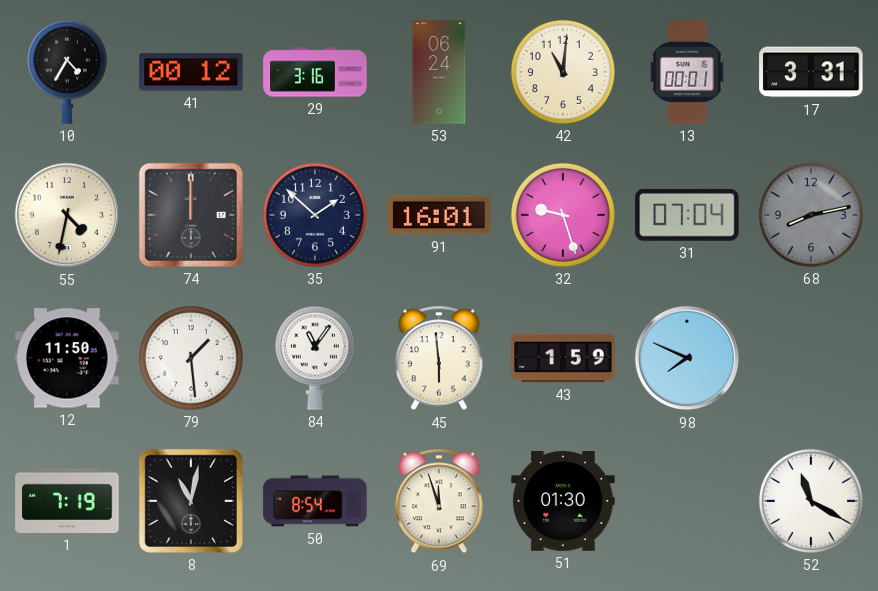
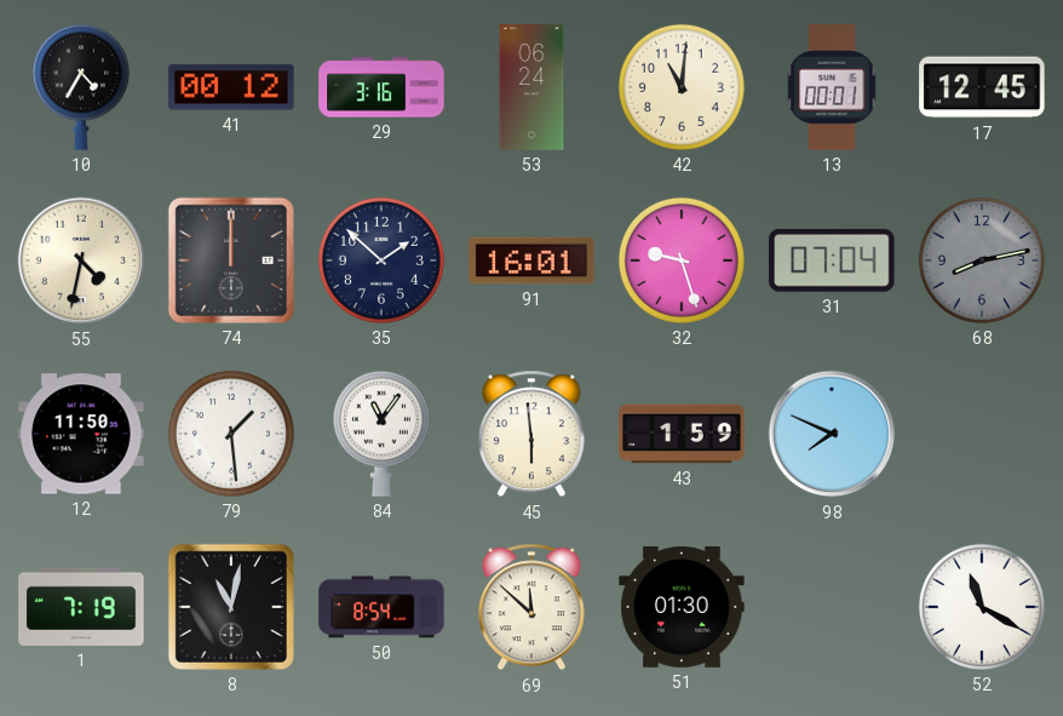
17: 3:31 -> 12:45 (982, 87)
69: 11:57 -> 11:52 (531, 607)
